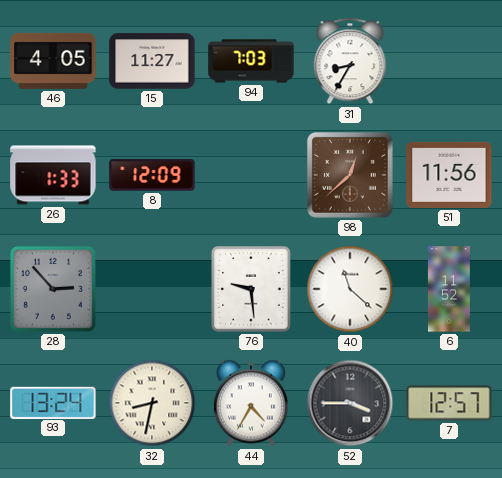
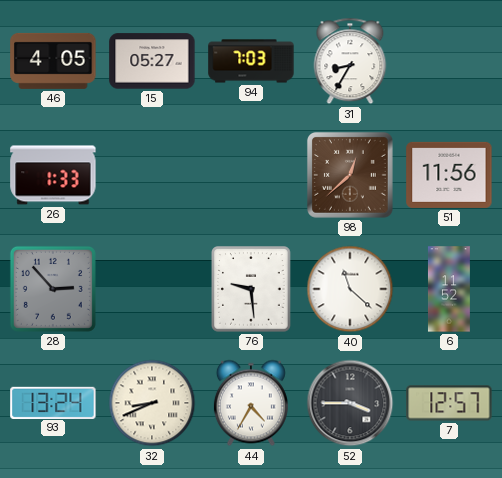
15: 11:27 -> 05:27 (152, 61)
8: 12:09 -> none (152, 175)
32: 8:32 -> 8:41 (152, 403)
